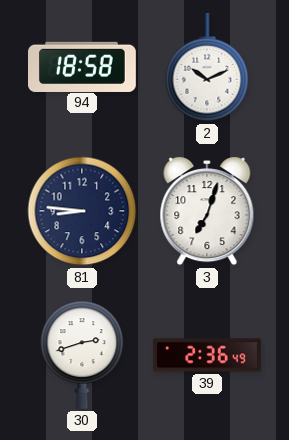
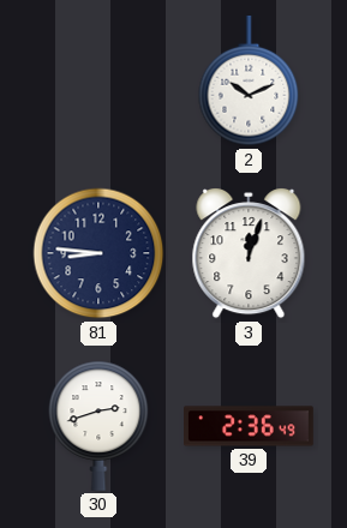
94: 18:58 -> none (83, 66)
3: 7:03 -> 12:03 (249, 253)
